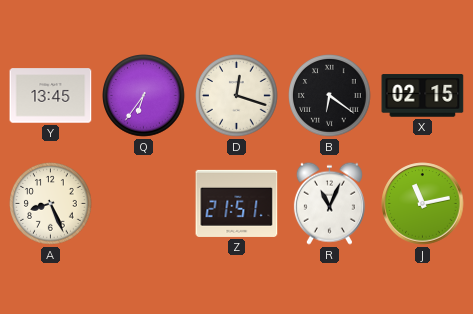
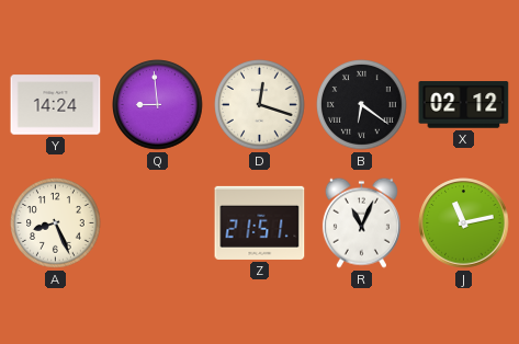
Y: 13:45 -> 14:24 (56, 105)
Q: 6:36 -> 8:59 (158, 105)
X: 02:15 -> 02:12 (464, 105)
